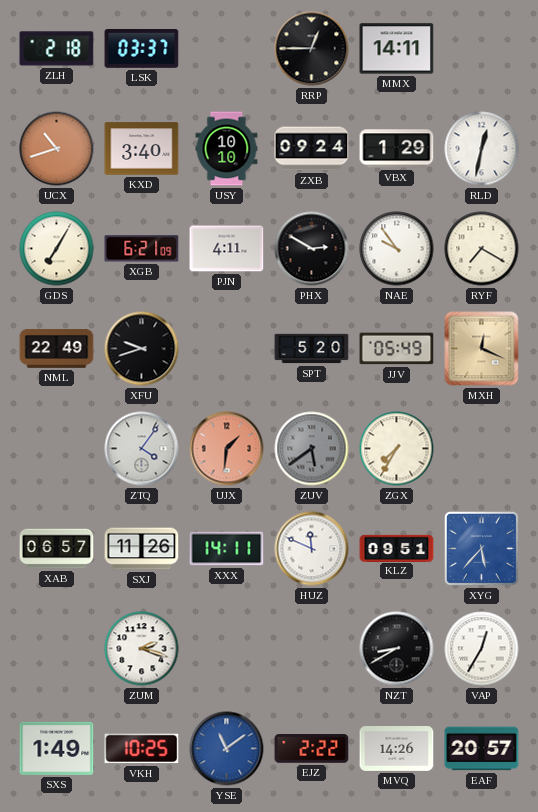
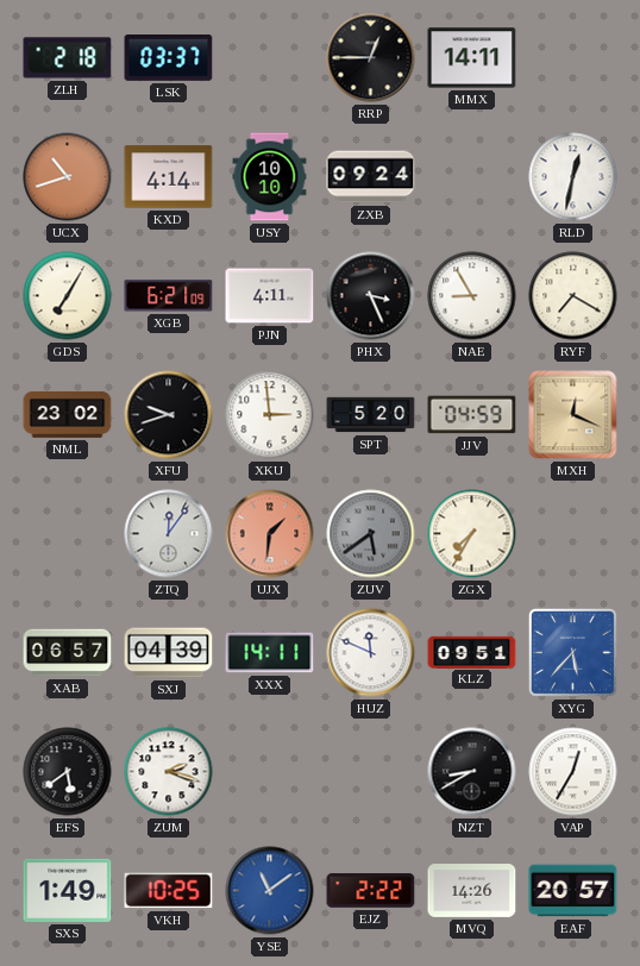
KXD: 3:40 -> 4:14 (169, 177)
VBX: 1:29 -> none (397, 149)
PHX: 2:50 -> 3:26 (371, 296)
NAE: 9:54 -> 8:55 (472, 296)
NML: 22:49 -> 23:02 (68, 415)
XKU: none -> 2:59 (270, 415)
JJV: 05:49 -> 04:59 (472, 415)
ZTQ: 4:06 -> 12:06 (169, 534)
SXJ: 11:26 -> 04:39 (169, 653)
EFS: none -> 5:39 (68, 772)
